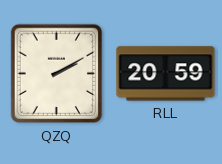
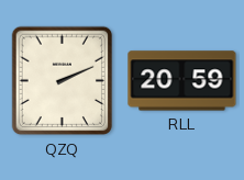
QZQ: 2:10 -> 2:11 (63, 81)
